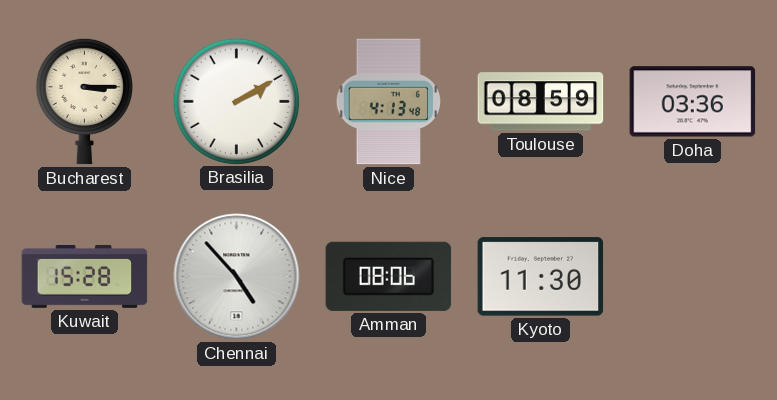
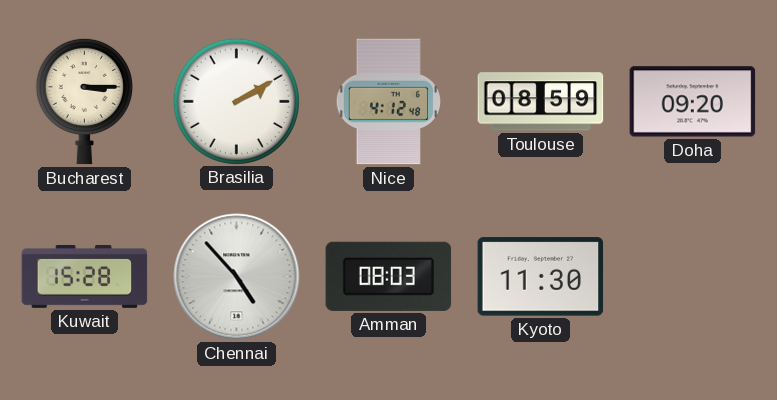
Nice: 4:13 -> 4:12 (388, 102)
Doha: 03:36 -> 09:20 (693, 102)
Amman: 08:06 -> 08:03 (389, 276)
